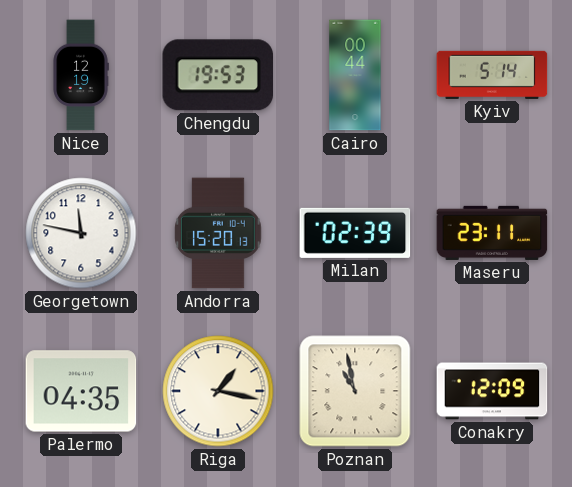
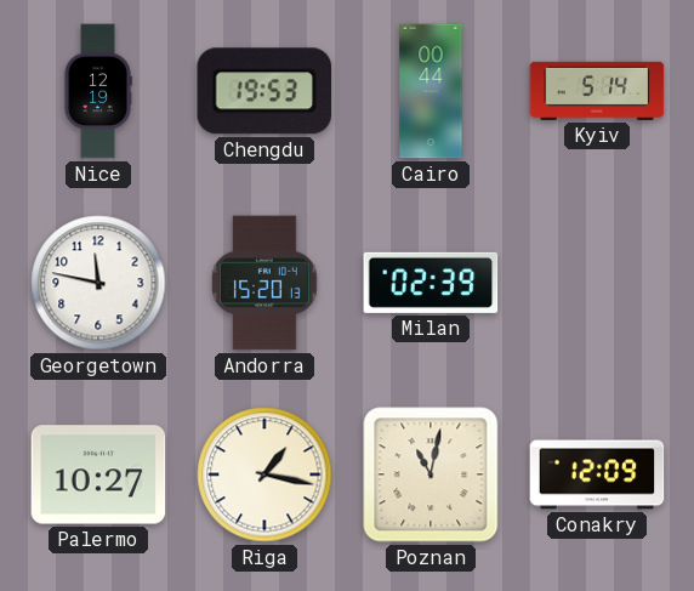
Maseru: 23:11 -> none (492, 233)
Palermo: 04:35 -> 10:27 (98, 474)
Poznan: 10:58 -> 11:02 (431, 474)
